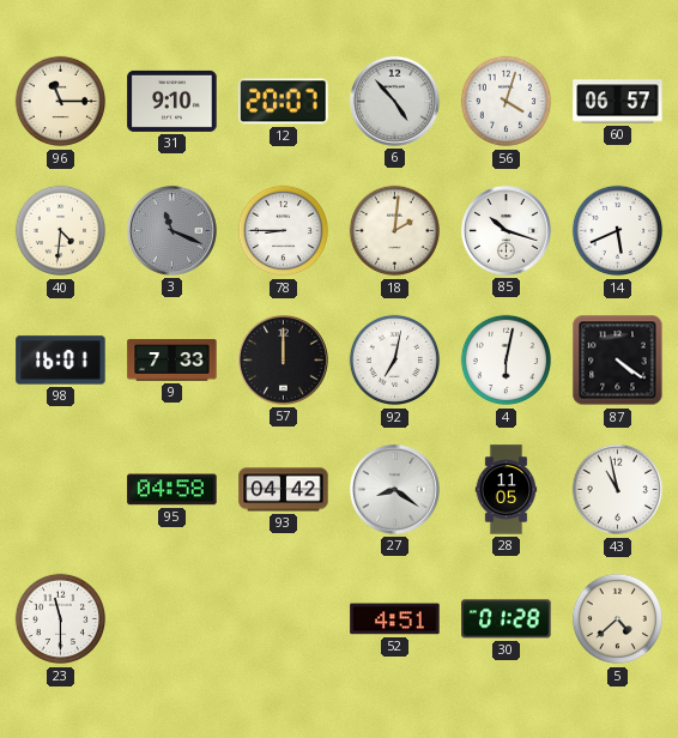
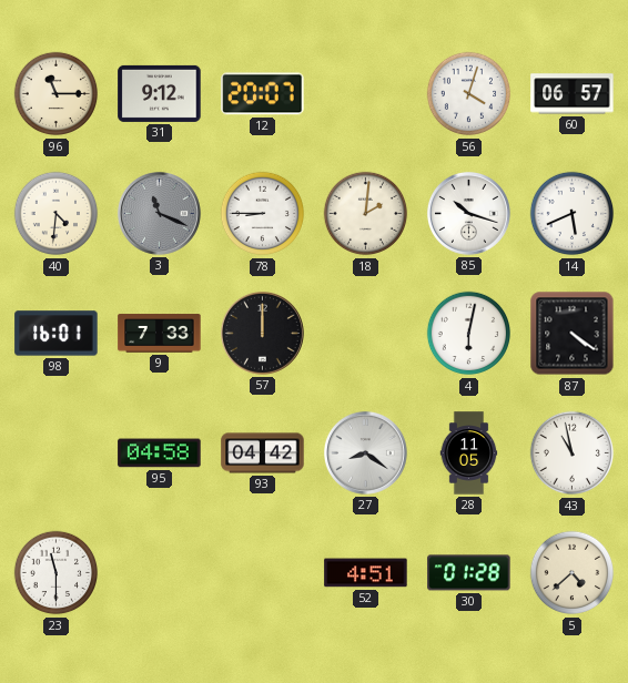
31: 9:10 -> 9:12 (160, 93)
6: 4:53 -> none (394, 101)
92: 7:02 -> none (395, 361)
